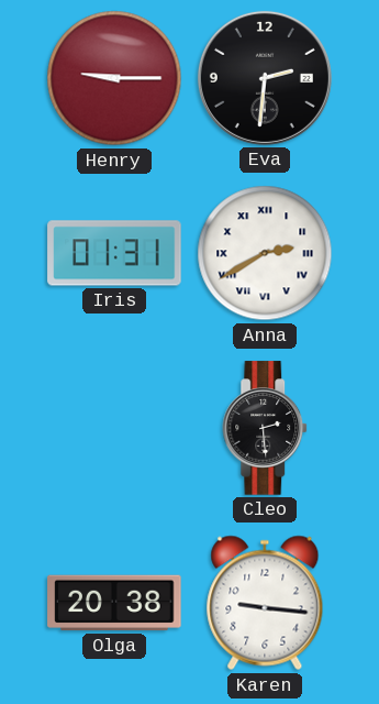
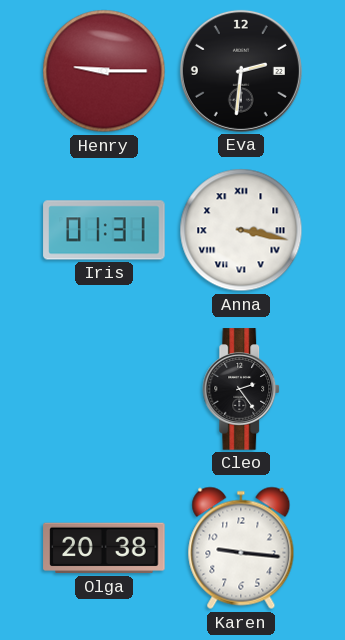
Anna: 2:40 -> 3:17 (241, 230)
Cleo: 2:29 -> 2:24 (242, 389)
